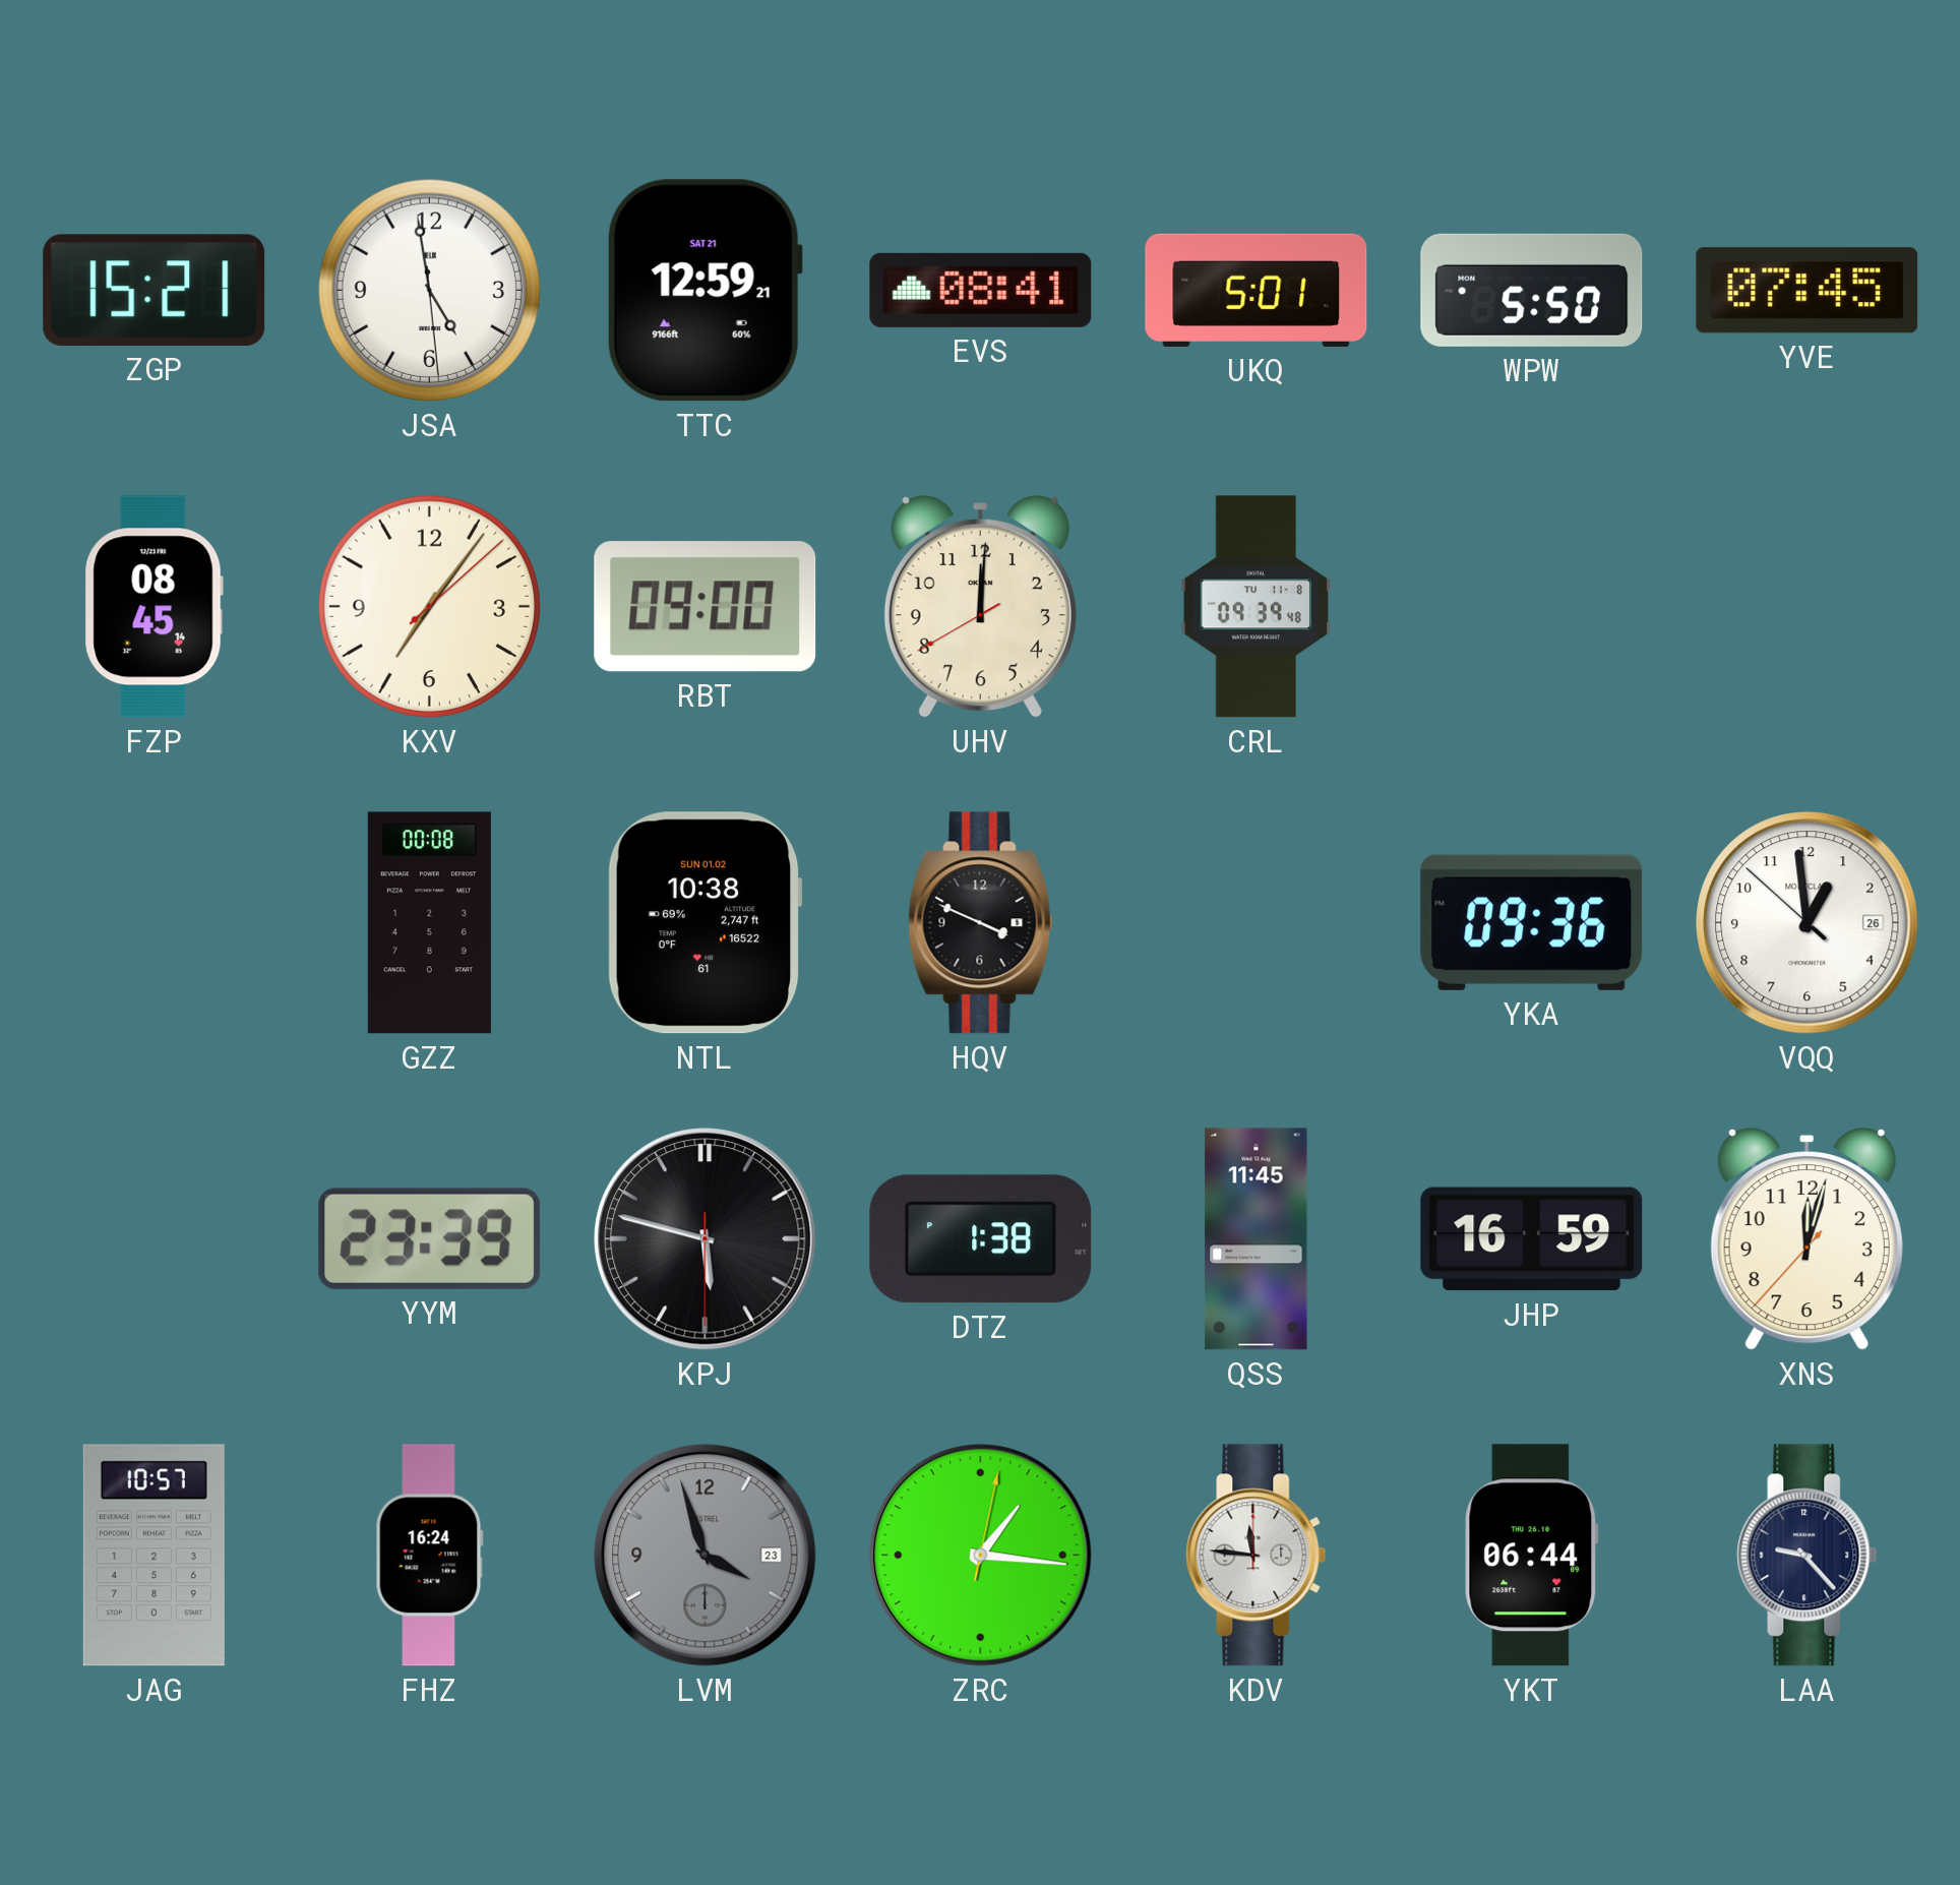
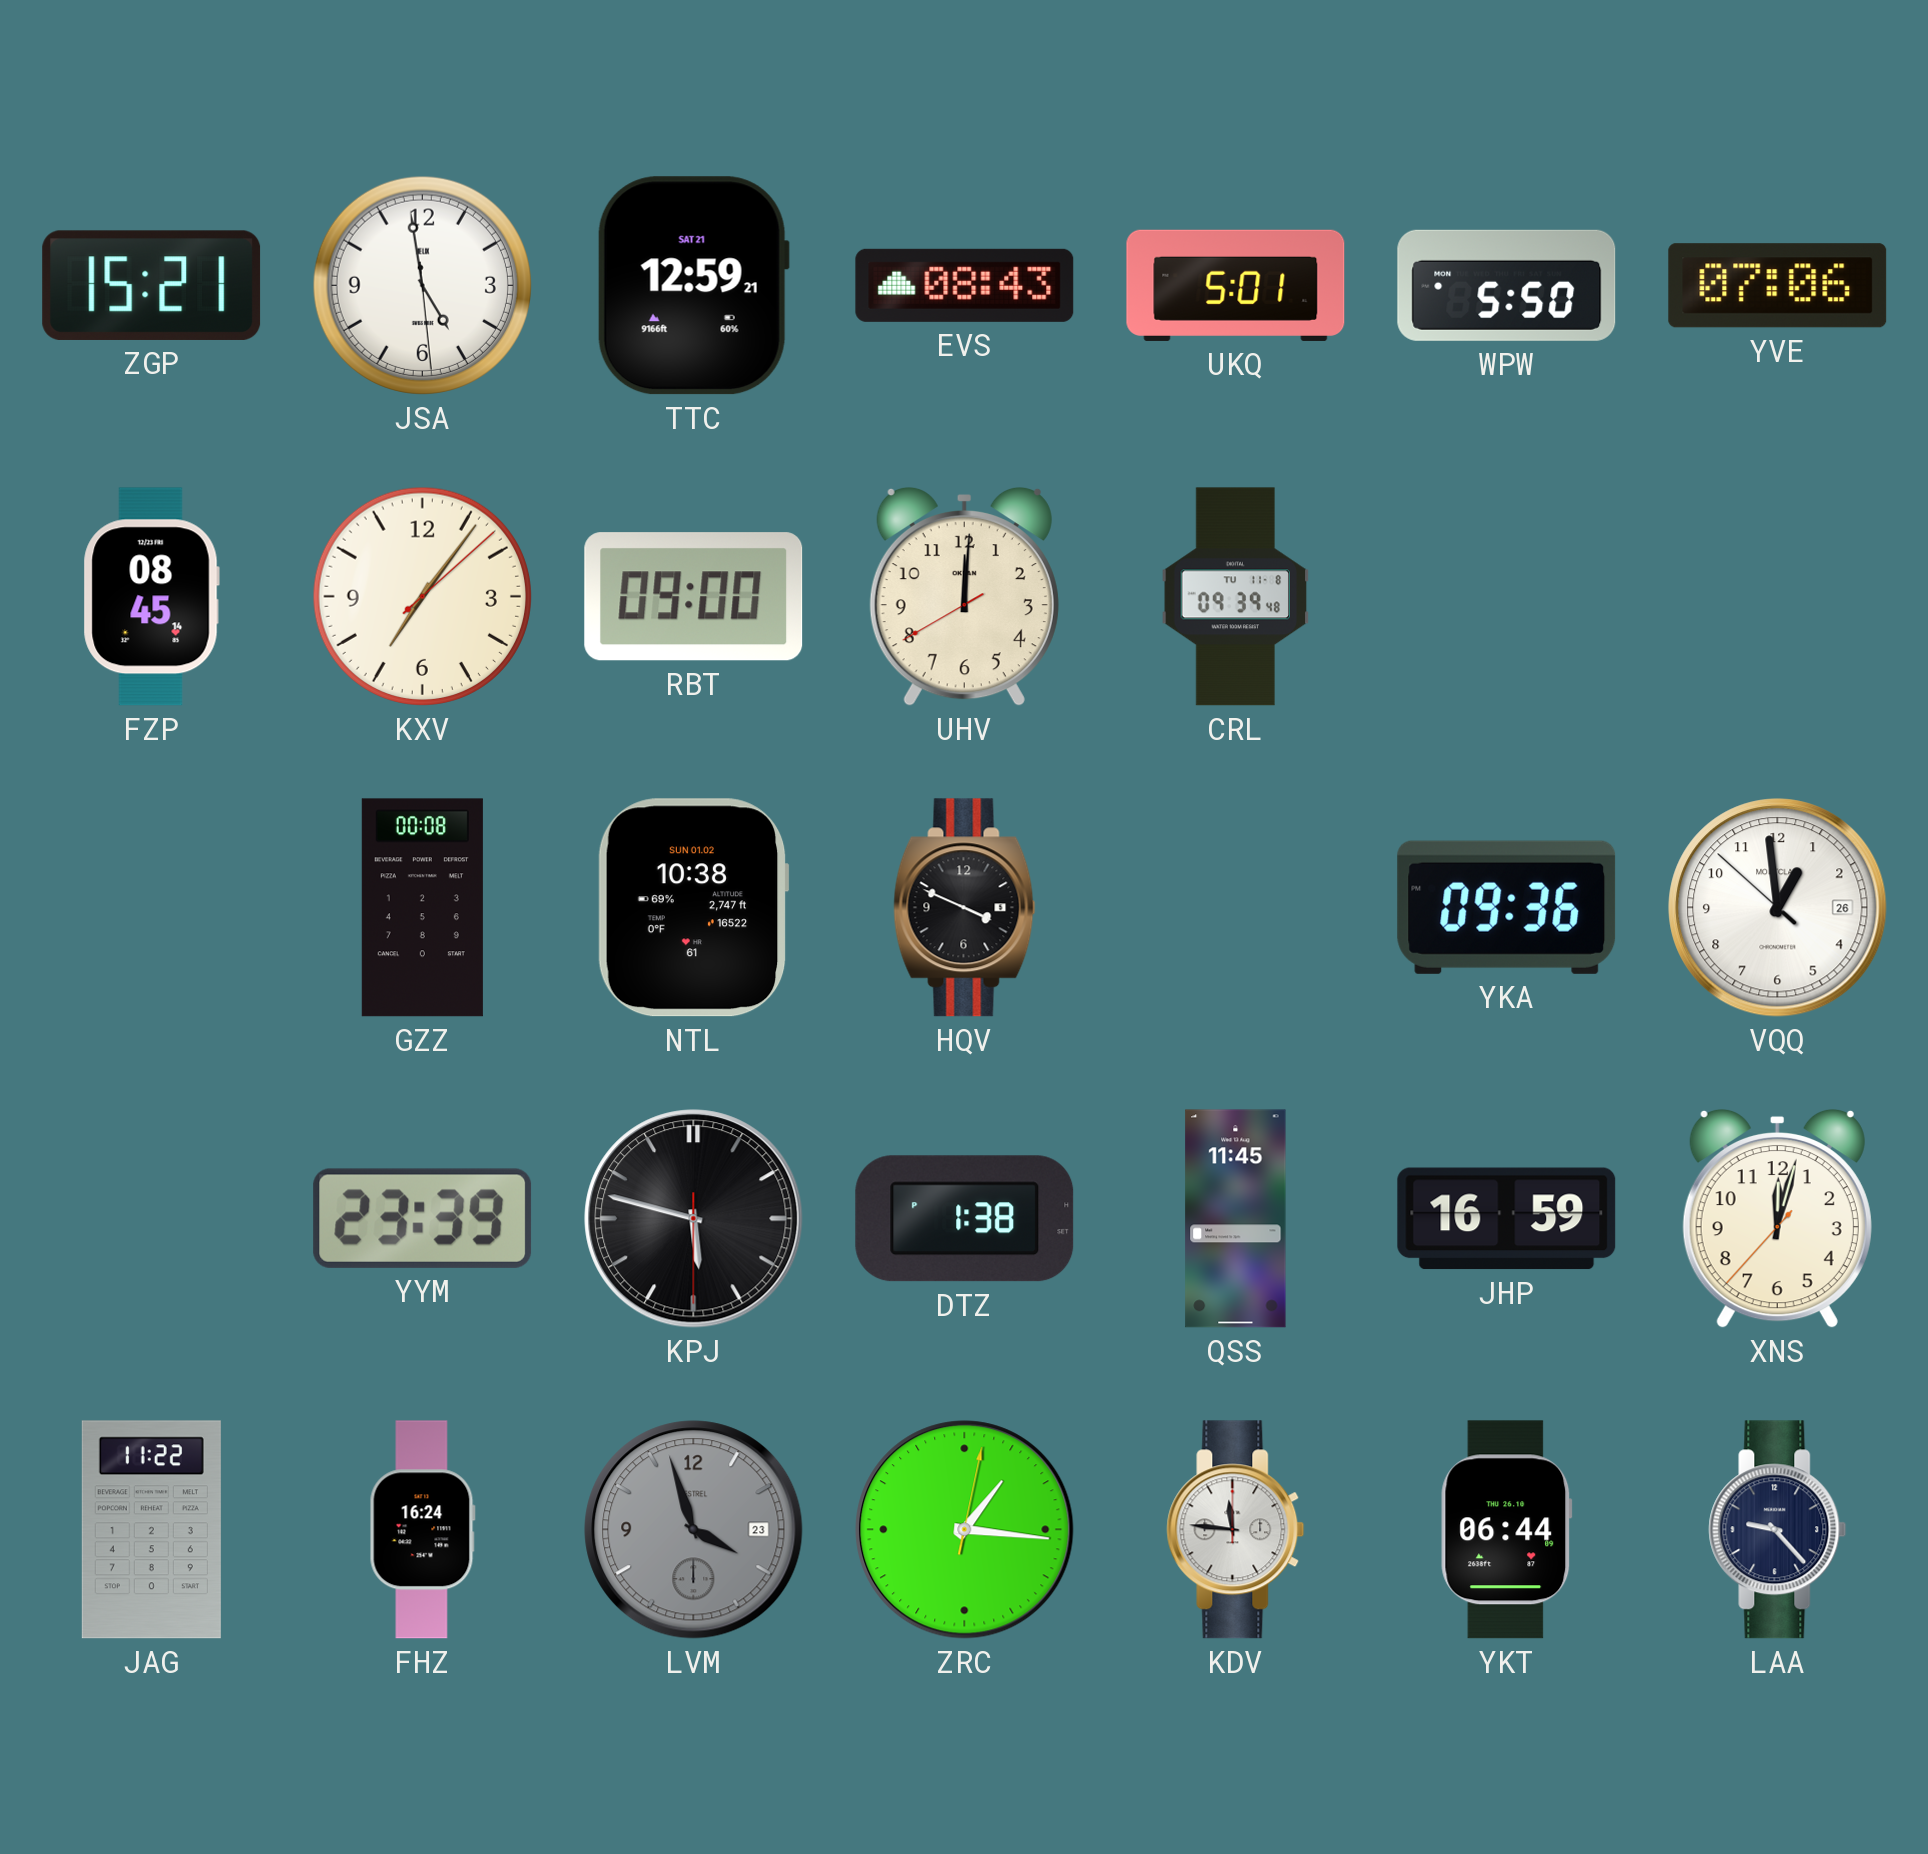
EVS: 08:41 -> 08:43 (965, 285)
YVE: 07:45 -> 07:06 (1778, 286)
JAG: 10:57 -> 11:22 (151, 1530)
